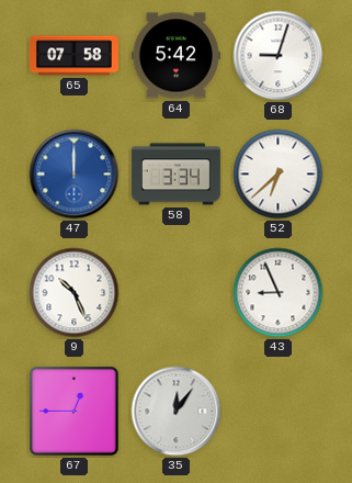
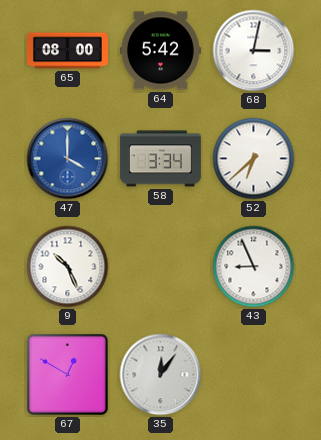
65: 07:58 -> 08:00 (67, 51)
68: 9:03 -> 3:02 (254, 51)
47: 12:00 -> 4:00 (68, 159)
67: 12:45 -> 12:50 (67, 374)
